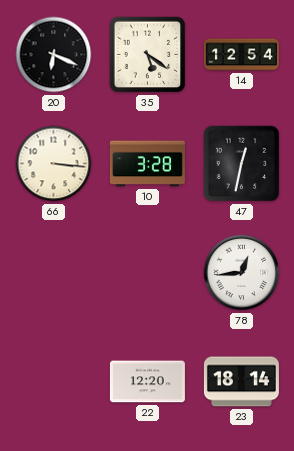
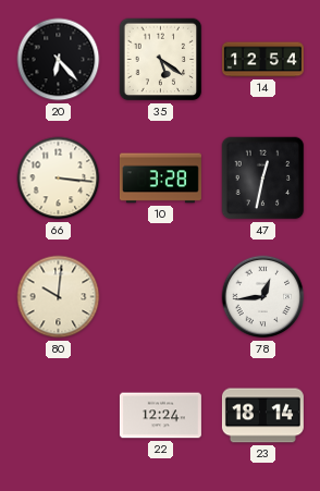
20: 6:19 -> 6:23 (59, 60)
80: none -> 10:01 (59, 297)
22: 12:20 -> 12:24 (160, 416)
